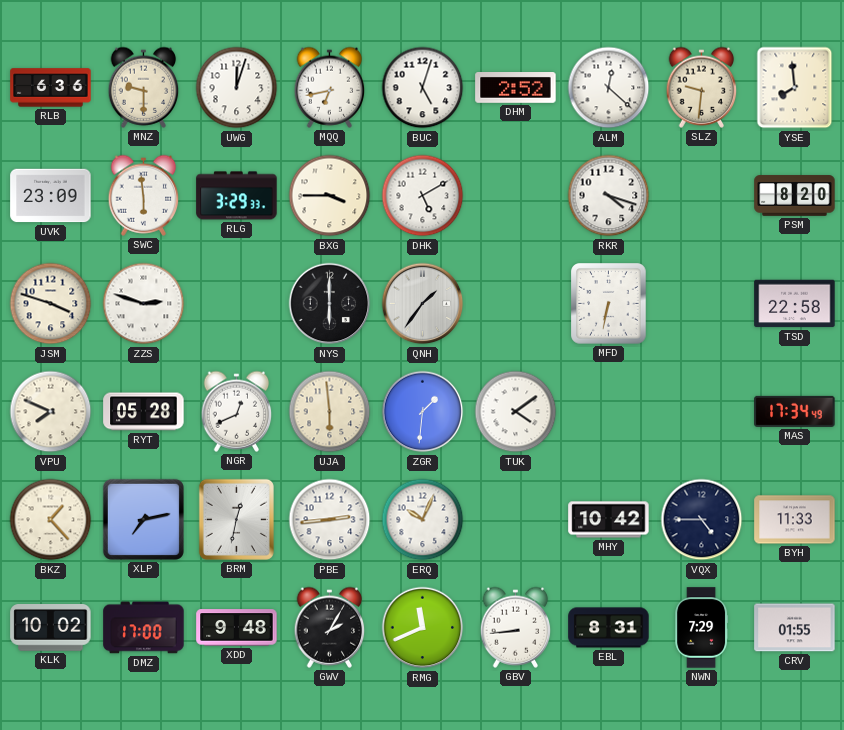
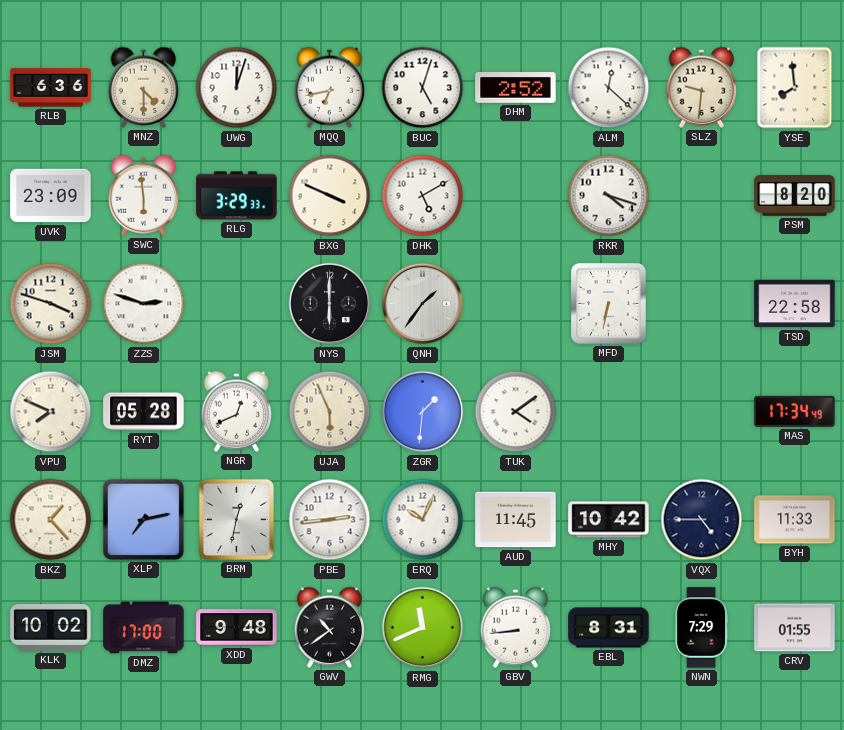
MNZ: 9:30 -> 4:30 (144, 87)
BXG: 3:45 -> 3:49 (330, 196)
UJA: 5:59 -> 5:56 (330, 412)
AUD: none -> 11:45 (516, 520)
GWV: 2:05 -> 10:39 (330, 627)
